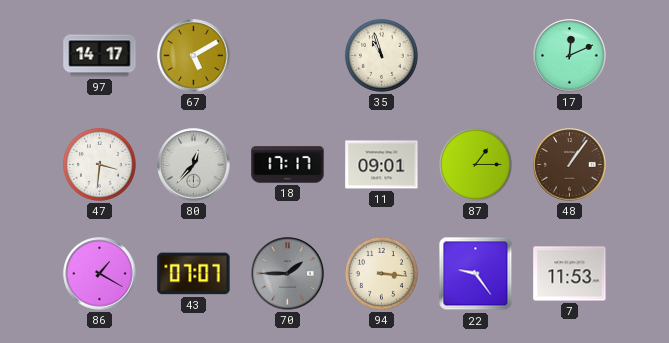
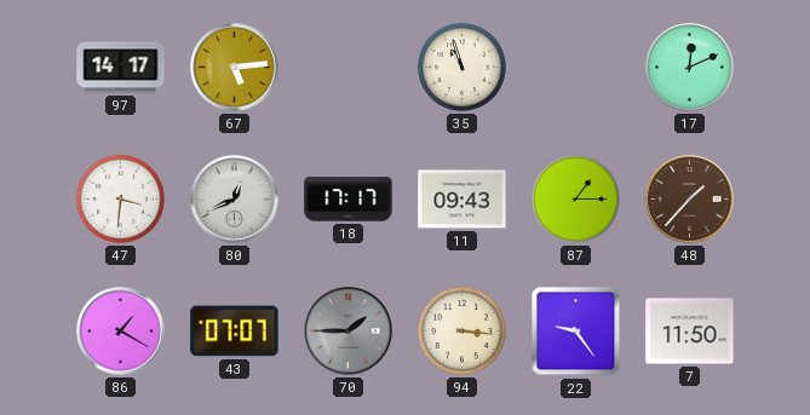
67: 5:10 -> 5:14 (235, 68)
80: 12:37 -> 12:41 (235, 200)
11: 09:01 -> 09:43 (463, 200)
48: 1:06 -> 1:37 (690, 200)
7: 11:53 -> 11:50 (690, 332)
